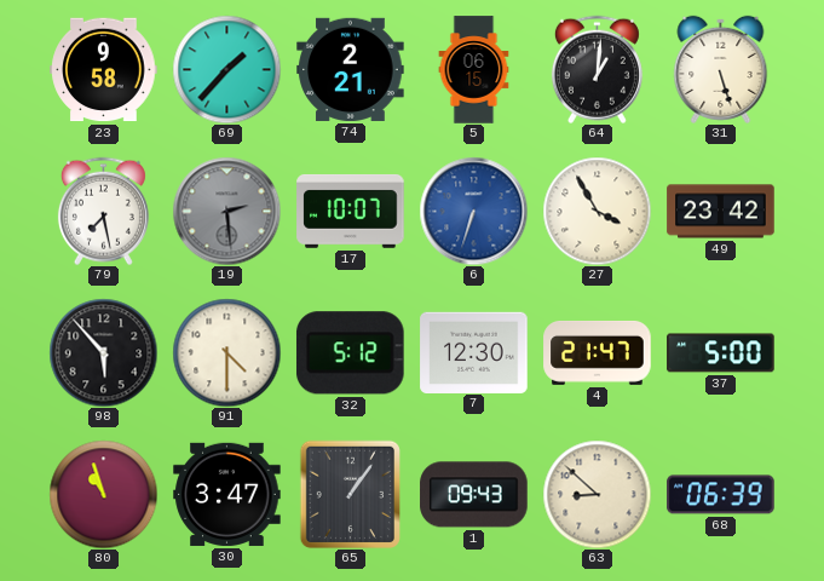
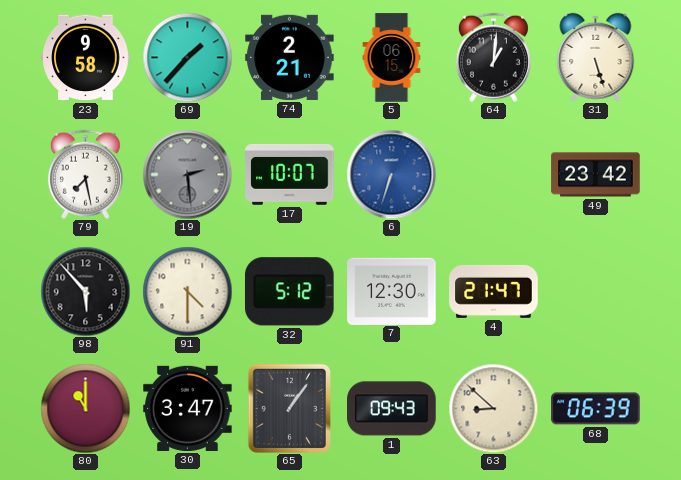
27: 3:55 -> none (597, 211)
37: 5:00 -> none (721, 353)
80: 10:57 -> 11:00 (85, 408)
